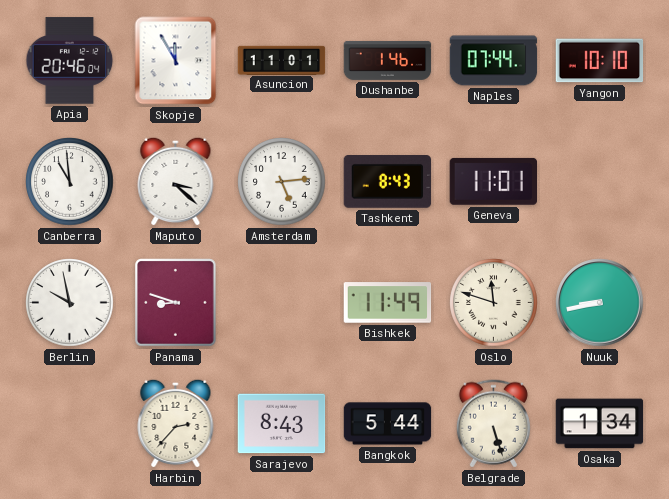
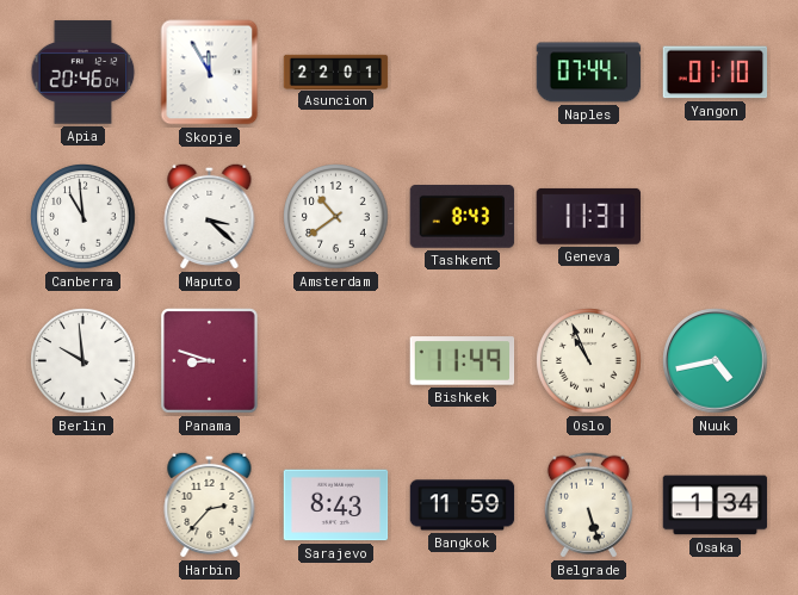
Asuncion: 11:01 -> 22:01 (336, 72)
Dushanbe: 1:46 -> none (388, 60)
Yangon: 10:10 -> 01:10 (716, 73)
Amsterdam: 5:14 -> 10:39 (336, 217)
Geneva: 11:01 -> 11:31 (588, 216)
Berlin: 9:58 -> 9:59 (83, 361)
Oslo: 11:48 -> 10:56 (589, 361)
Nuuk: 8:43 -> 4:43 (716, 361)
Bangkok: 5:44 -> 11:59 (463, 506)
